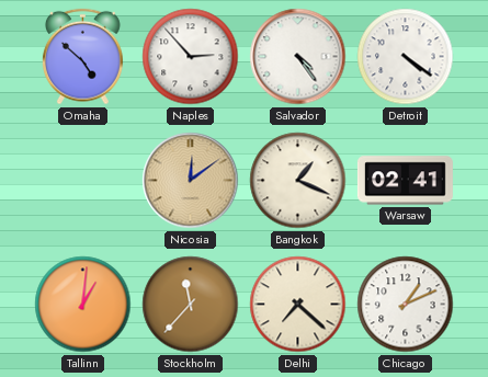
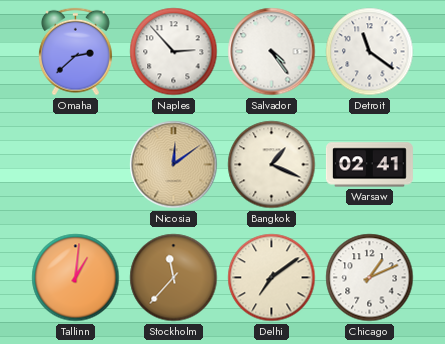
Omaha: 4:52 -> 2:38 (76, 52)
Detroit: 4:21 -> 11:21 (370, 52)
Delhi: 7:22 -> 7:09 (272, 278)
